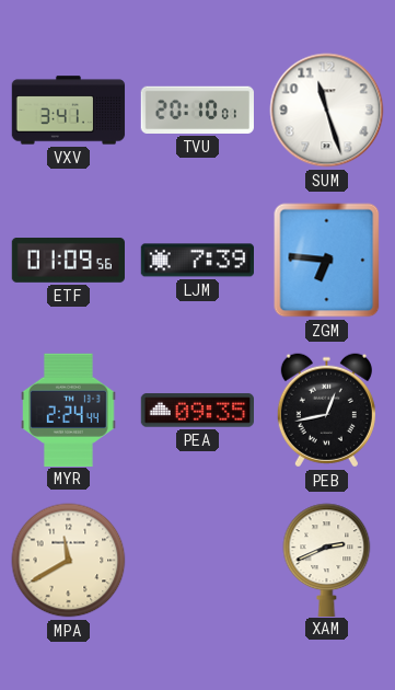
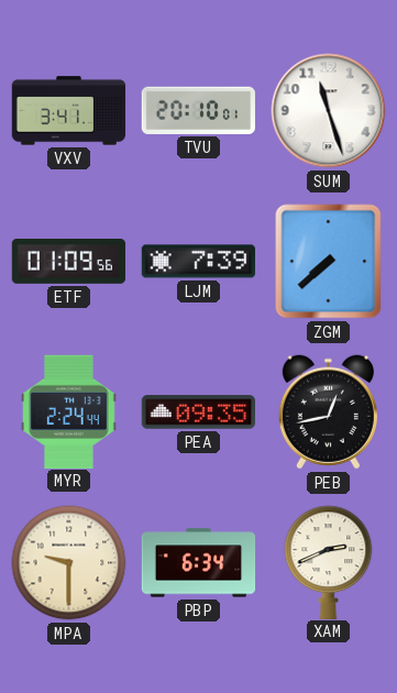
ZGM: 6:46 -> 7:38 (329, 262)
MPA: 11:40 -> 9:30 (69, 563)
PBP: none -> 6:34 (199, 563)
